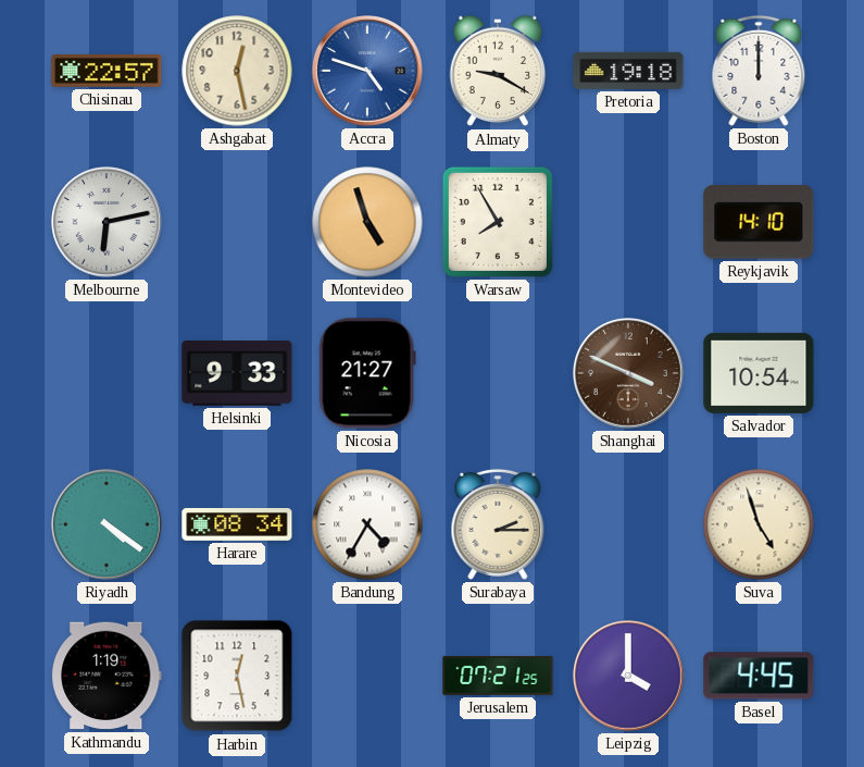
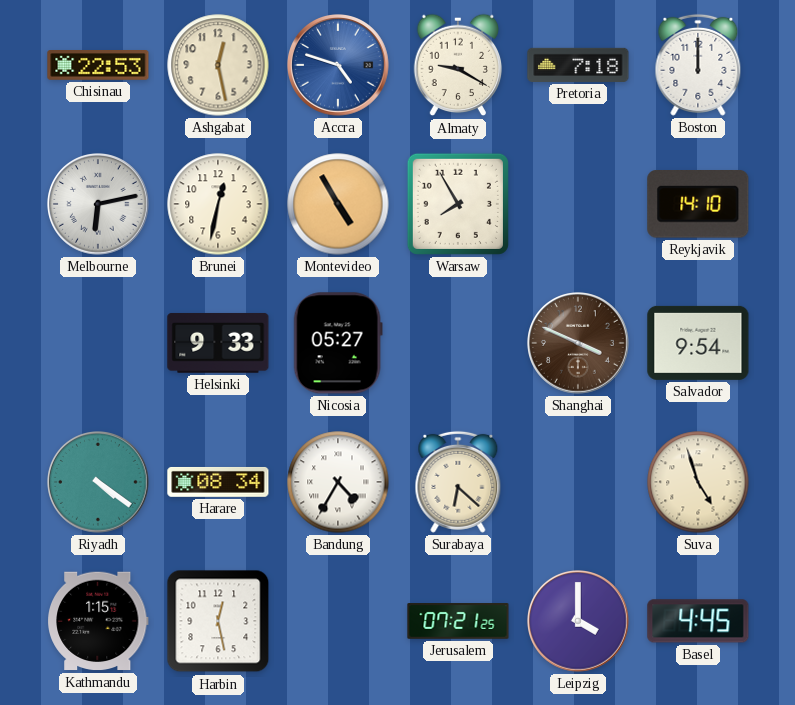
Chisinau: 22:57 -> 22:53 (98, 66)
Pretoria: 19:18 -> 7:18 (578, 65)
Brunei: none -> 12:32 (218, 204)
Montevideo: 4:57 -> 4:55 (338, 204)
Nicosia: 21:27 -> 05:27 (338, 343)
Salvador: 10:54 -> 9:54 (698, 343)
Surabaya: 2:15 -> 6:22 (458, 482)
Kathmandu: 1:19 -> 1:15 (98, 621)
